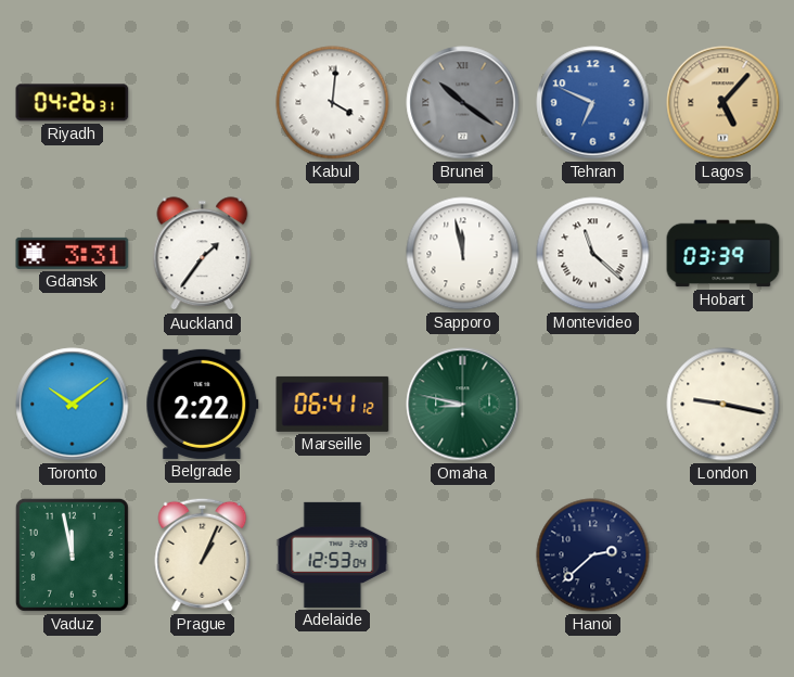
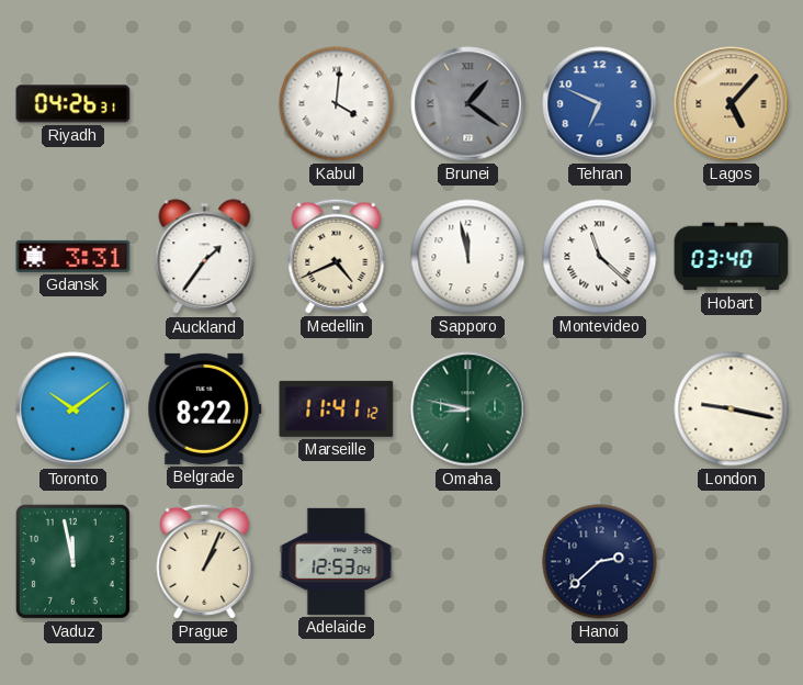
Brunei: 10:21 -> 1:21 (468, 104)
Medellin: none -> 4:41 (337, 256)
Hobart: 03:39 -> 03:40 (732, 257)
Belgrade: 2:22 -> 8:22 (205, 408)
Marseille: 06:41 -> 11:41 (337, 408)
